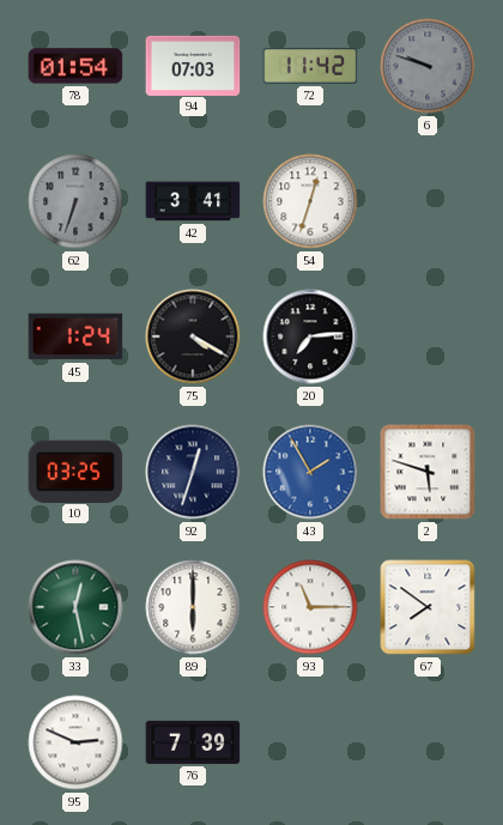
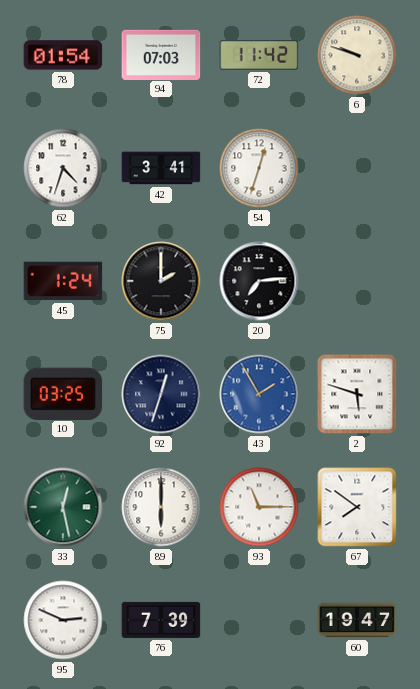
6 dial: grey -> cream (357, 55)
62: 6:33 -> 4:33 (63, 168)
62 dial: grey -> white (63, 168)
75: 4:20 -> 2:00 (161, 281)
60: none -> 19:47 (357, 620)
